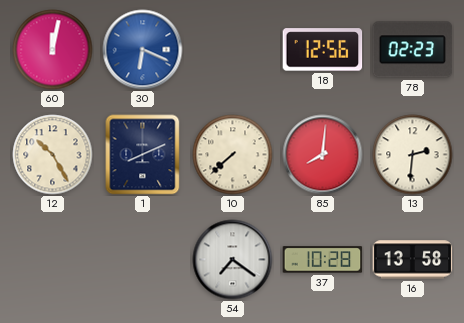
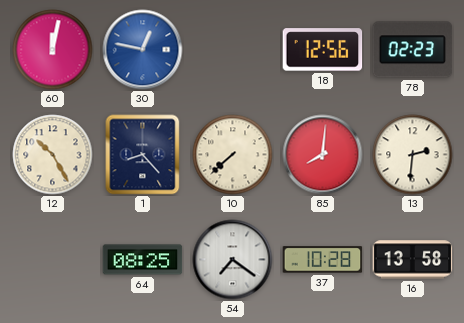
30: 6:19 -> 12:47 (143, 50)
1: 8:11 -> 8:23 (143, 155)
64: none -> 08:25 (143, 260)
